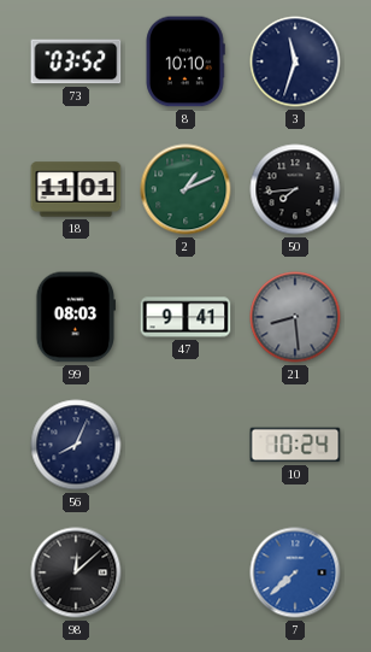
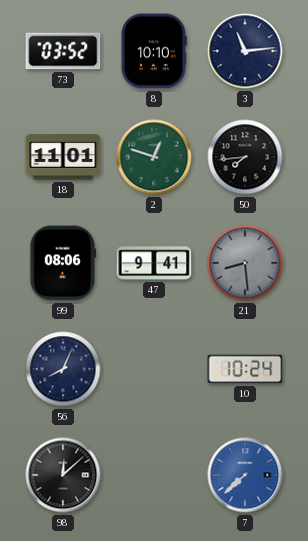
3: 11:33 -> 11:14 (245, 51)
2: 1:11 -> 12:48 (154, 157)
99: 08:03 -> 08:06 (62, 263)
